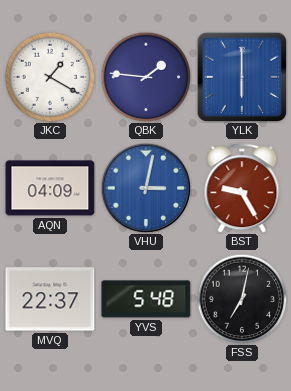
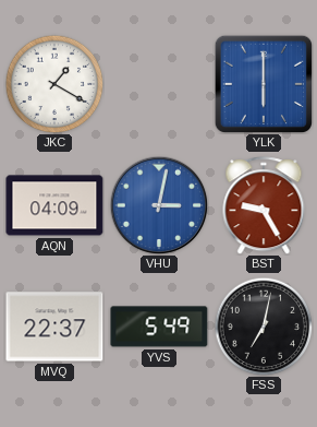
QBK: 1:46 -> none (146, 77)
YVS: 5:48 -> 5:49 (159, 327)
